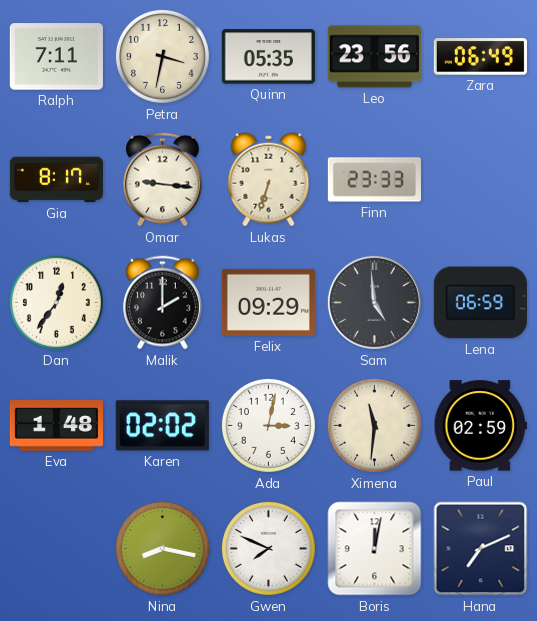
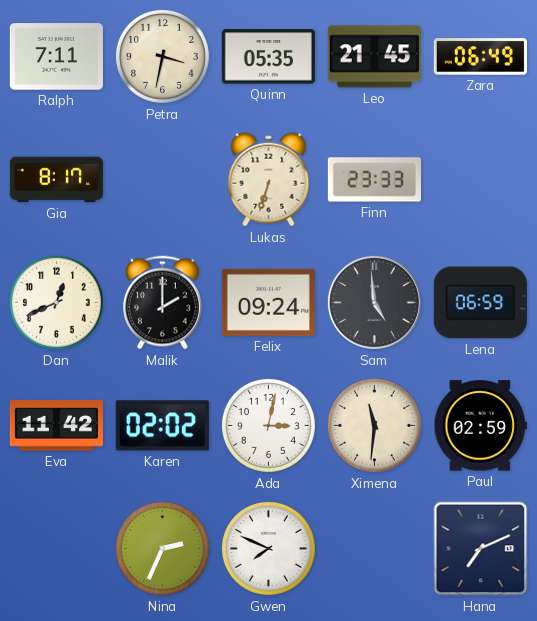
Leo: 23:56 -> 21:45 (374, 57)
Omar: 9:16 -> none (163, 180)
Dan: 12:36 -> 12:41 (56, 302)
Felix: 09:29 -> 09:24 (268, 302)
Eva: 1:48 -> 11:42 (56, 426)
Nina: 8:17 -> 2:34 (162, 548)
Boris: 12:02 -> none (375, 549)
